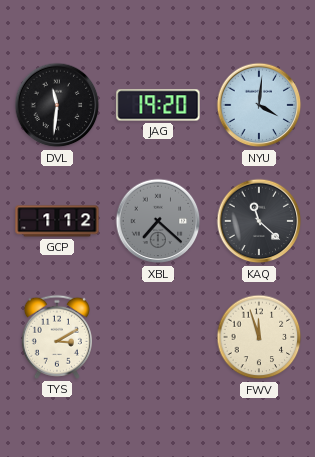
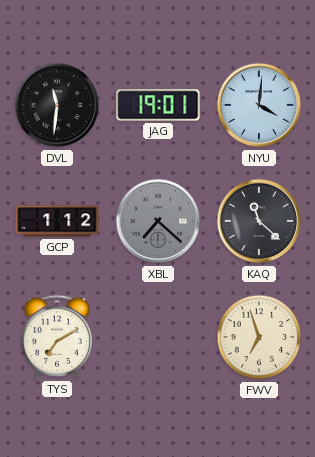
JAG: 19:20 -> 19:01 (158, 105)
TYS: 3:10 -> 7:10 (57, 337)
FWV: 11:57 -> 6:57 (259, 337)
